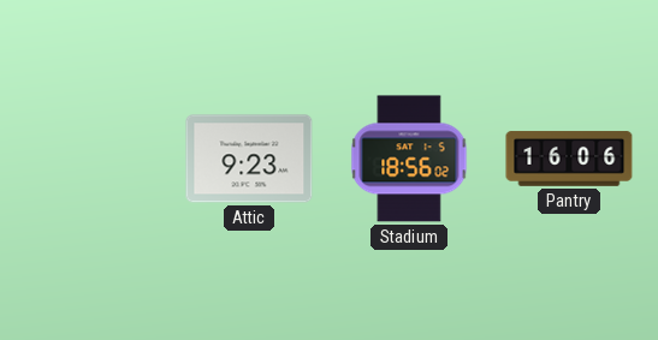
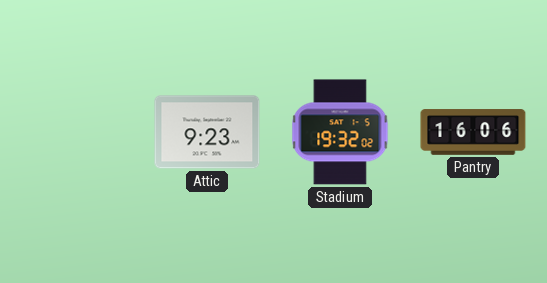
Stadium: 18:56 -> 19:32 (340, 132)
